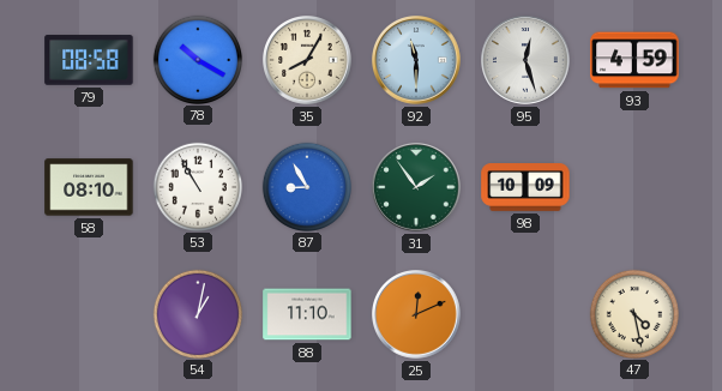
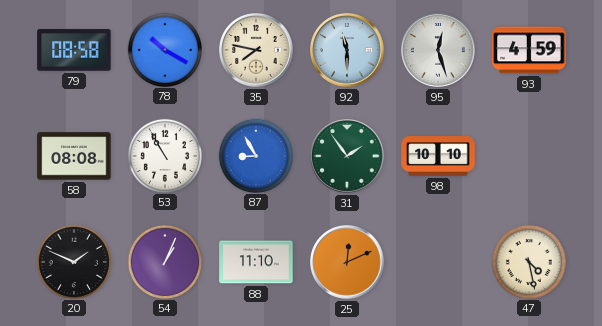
35: 8:05 -> 7:47 (256, 50)
58: 08:10 -> 08:08 (74, 156)
98: 10:09 -> 10:10 (438, 156)
20: none -> 1:49 (73, 261)
54: 1:02 -> 1:04 (164, 261)
